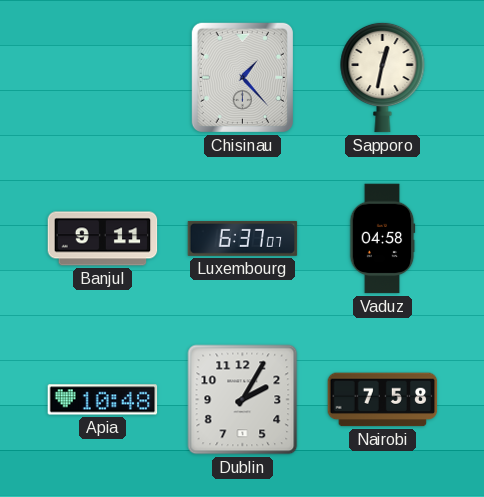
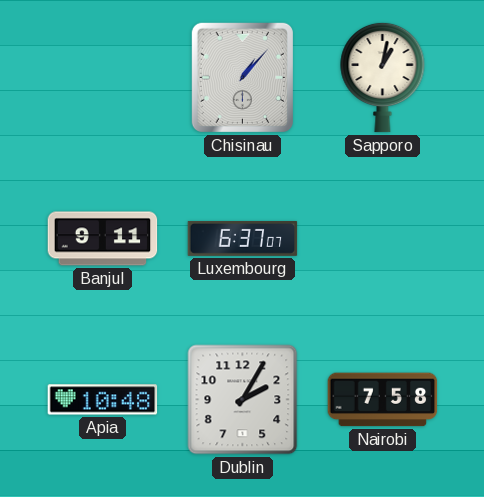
Chisinau: 1:23 -> 1:07 (242, 77)
Sapporo: 12:32 -> 1:02 (383, 77)
Vaduz: 04:58 -> none (382, 239)
